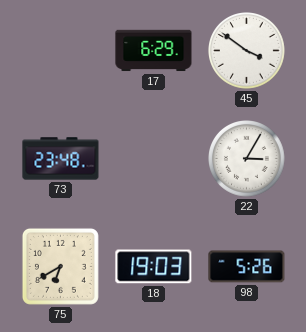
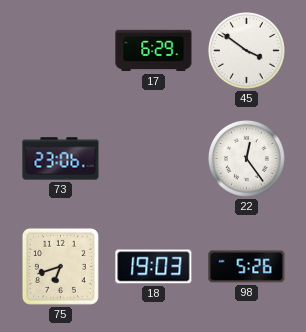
73: 23:48 -> 23:06 (61, 159)
22: 3:05 -> 12:24 (247, 159)
75: 6:40 -> 6:42 (60, 266)
